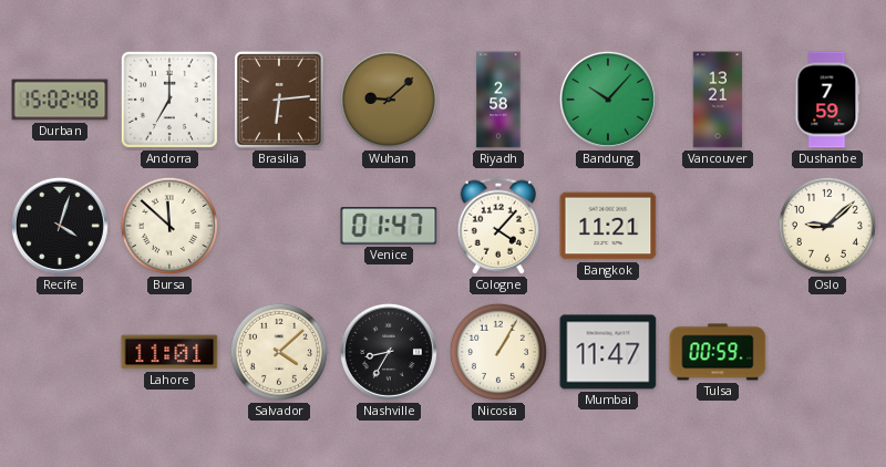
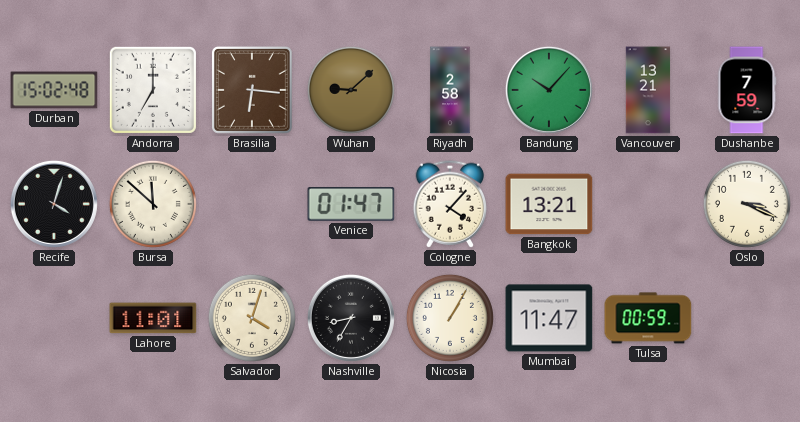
Brasilia: 6:14 -> 6:16 (252, 90)
Bangkok: 11:21 -> 13:21 (549, 204)
Oslo: 9:08 -> 3:19 (747, 204)
Salvador: 4:08 -> 4:03 (252, 318)
